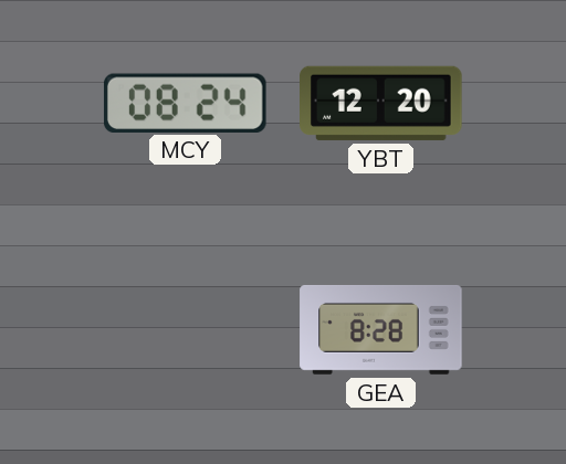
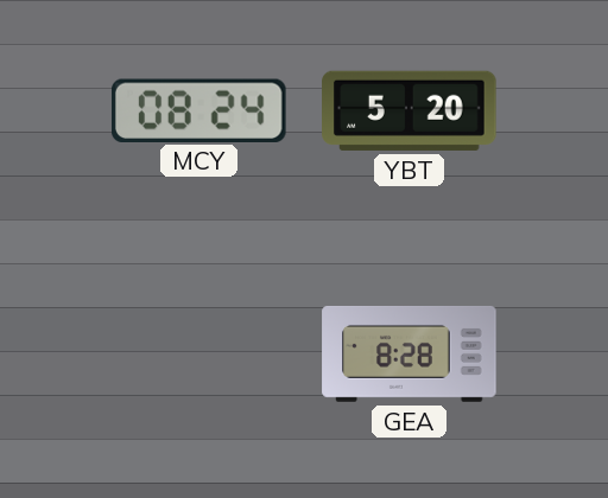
YBT: 12:20 -> 5:20 (410, 110)
